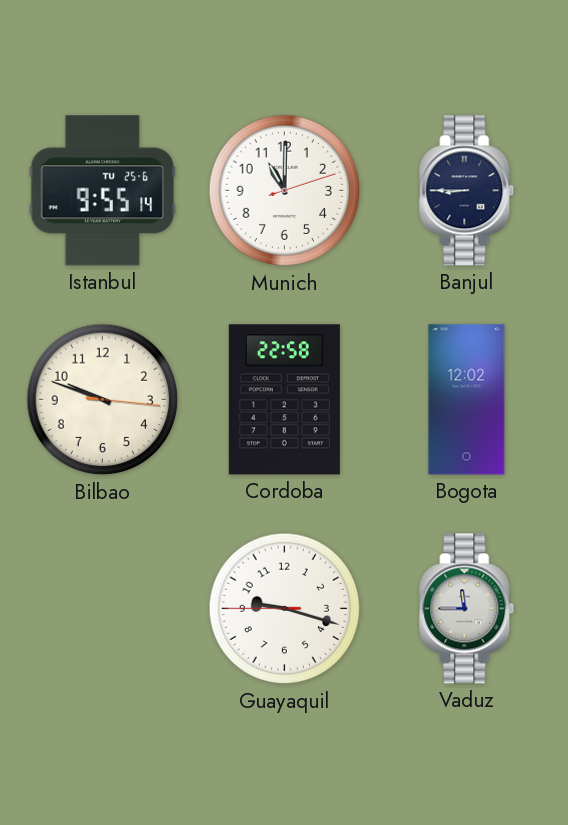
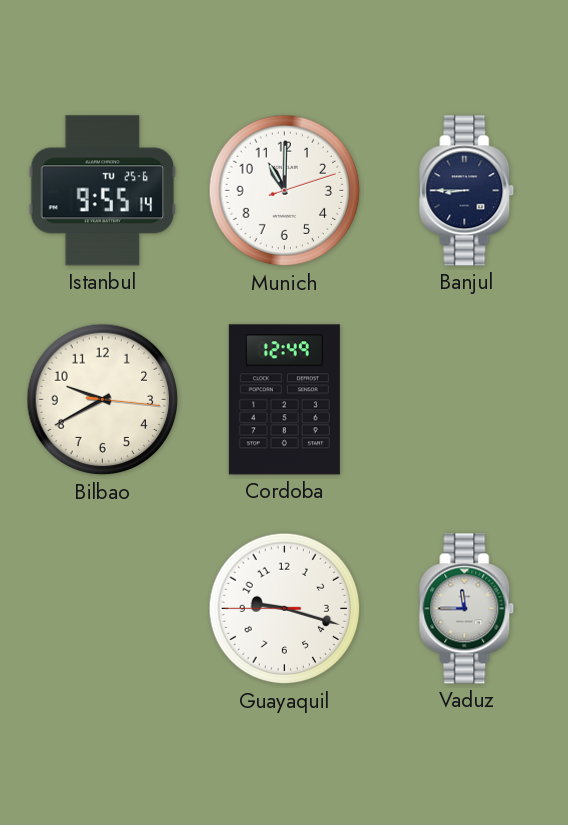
Bilbao: 9:48 -> 9:40 (103, 400)
Cordoba: 22:58 -> 12:49 (284, 400)
Bogota: 12:02 -> none (467, 400)
